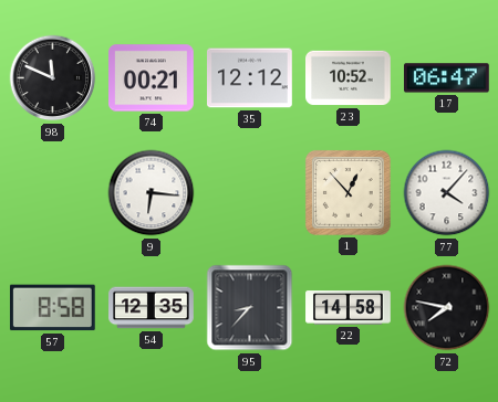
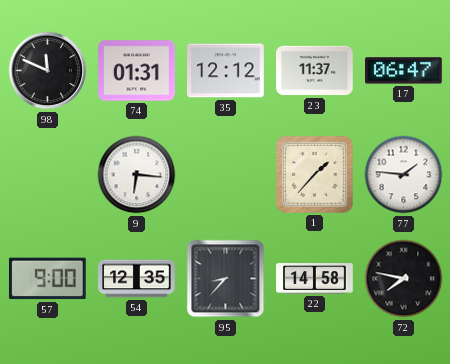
74: 00:21 -> 01:31 (137, 71)
23: 10:52 -> 11:37 (315, 71)
1: 12:53 -> 1:37 (314, 174)
77: 4:07 -> 1:46 (404, 175)
57: 8:58 -> 9:00 (47, 279)
